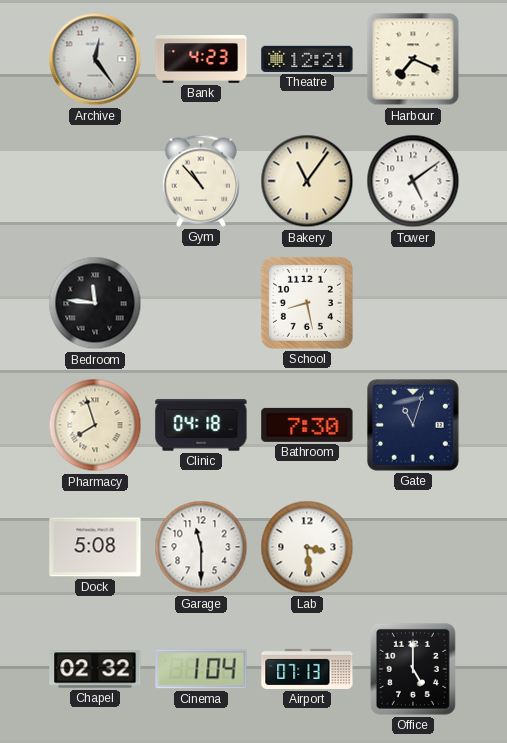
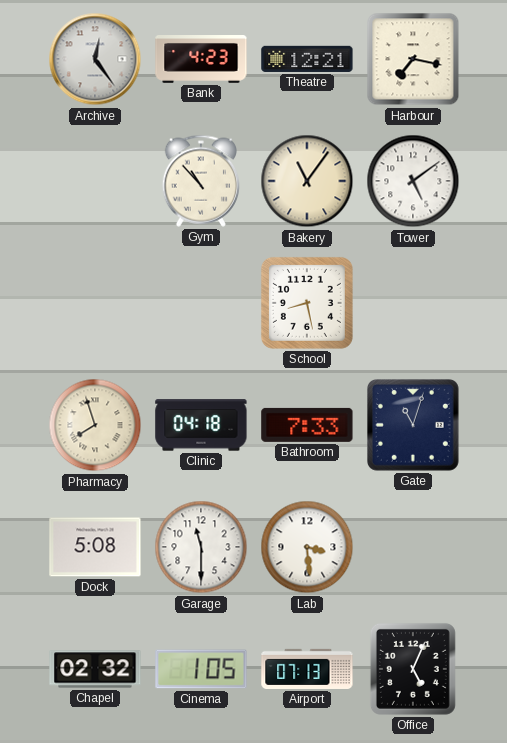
Harbour: 7:19 -> 7:17 (413, 59)
Bedroom: 11:46 -> none (95, 303)
Bathroom: 7:30 -> 7:33 (307, 425)
Cinema: 1:04 -> 1:05 (201, 669)
Office: 5:00 -> 5:04 (413, 669)
